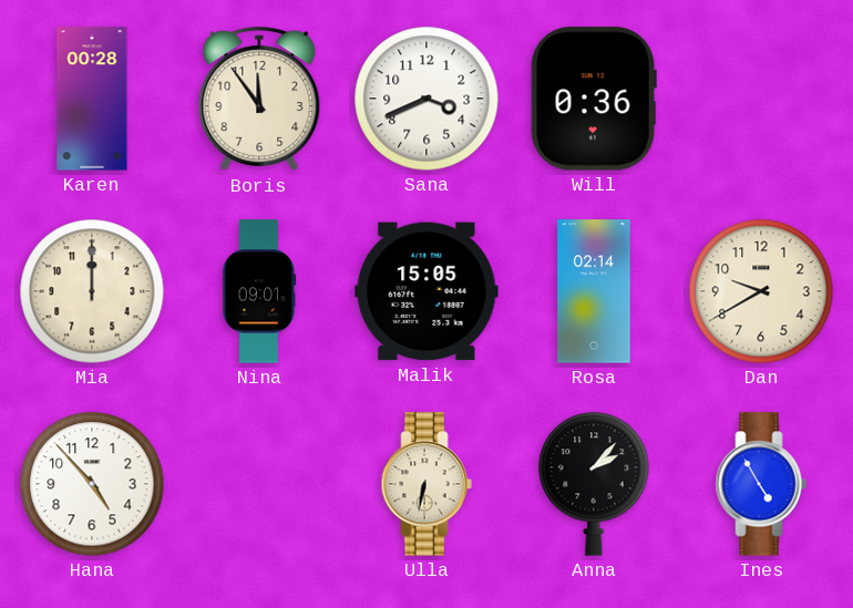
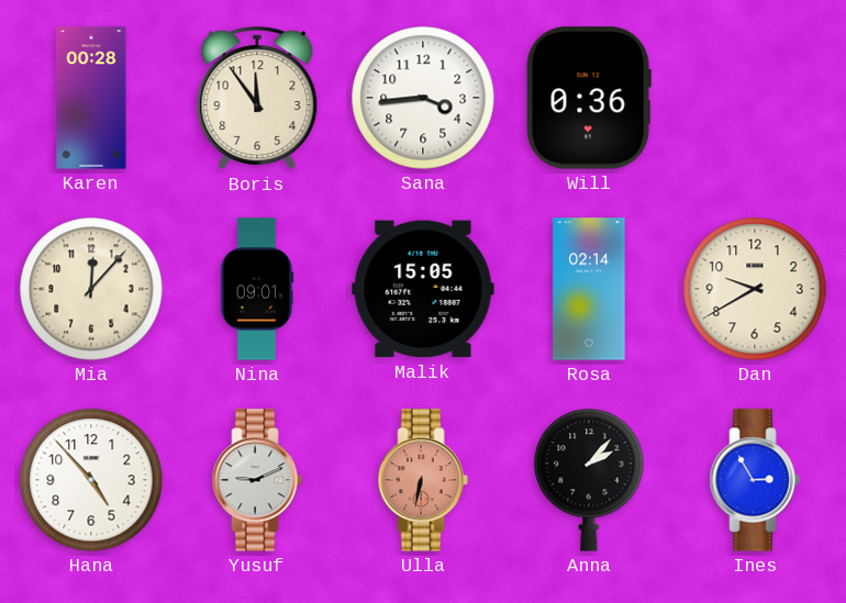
Sana: 3:41 -> 3:44 (423, 98)
Mia: 12:00 -> 12:07 (91, 289)
Yusuf: none -> 9:11 (257, 480)
Ulla dial: cream -> salmon (423, 480)
Ines: 4:55 -> 2:55 (755, 480)
